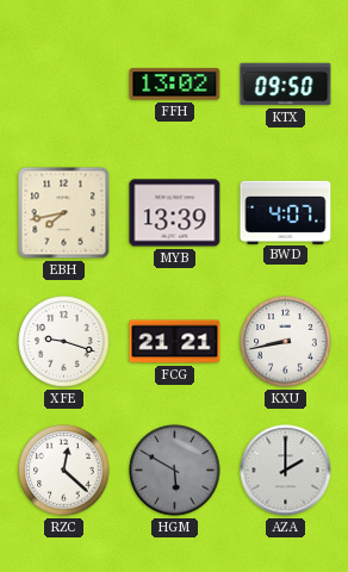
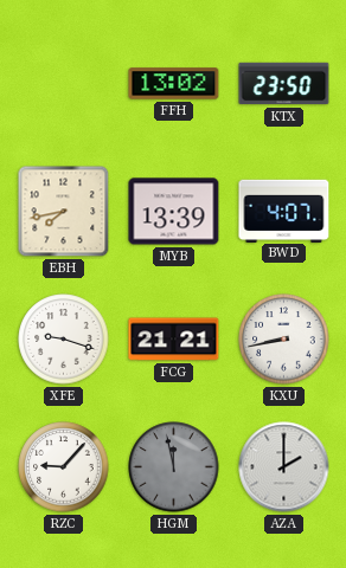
KTX: 09:50 -> 23:50 (284, 84)
RZC: 12:22 -> 9:07 (64, 467)
HGM: 5:50 -> 11:58 (174, 467)
